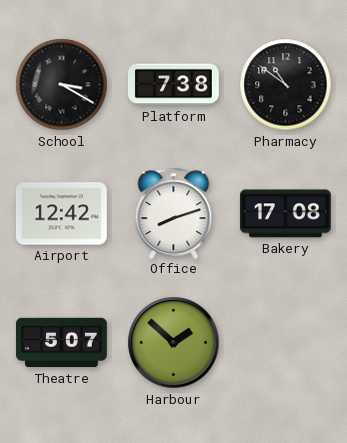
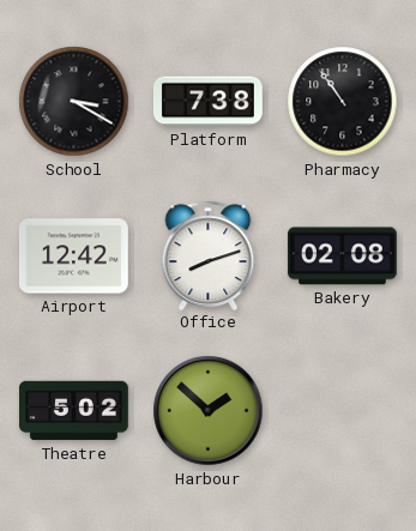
Pharmacy: 10:51 -> 10:54 (343, 102)
Bakery: 17:08 -> 02:08 (342, 257)
Theatre: 5:07 -> 5:02 (73, 411)
